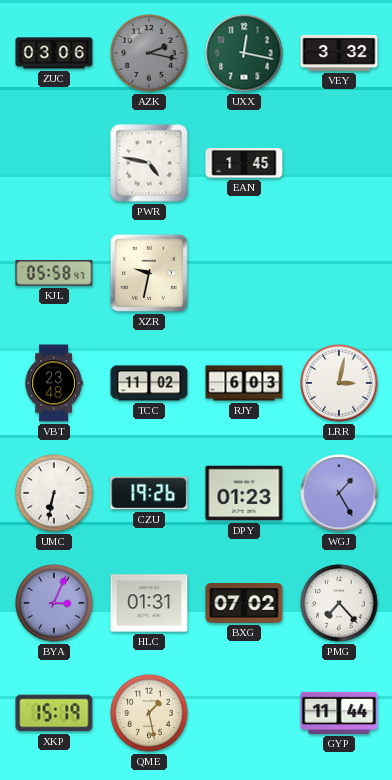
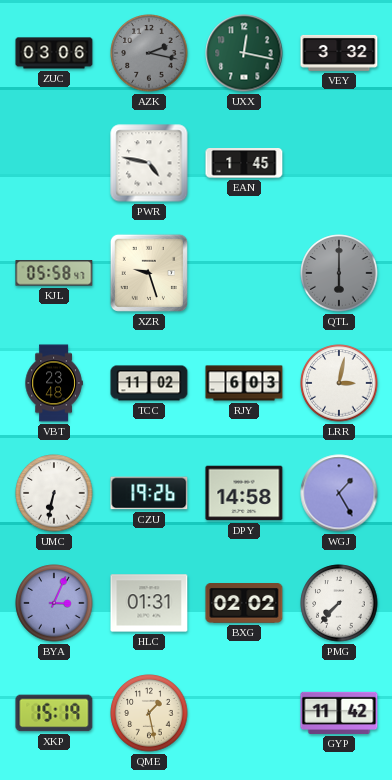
XZR: 9:32 -> 9:27 (149, 273)
QTL: none -> 6:00 (339, 273)
DPY: 01:23 -> 14:58 (244, 493)
BXG: 07:02 -> 02:02 (244, 604)
PMG: 7:23 -> 7:37 (339, 603)
GYP: 11:44 -> 11:42 (339, 713)
